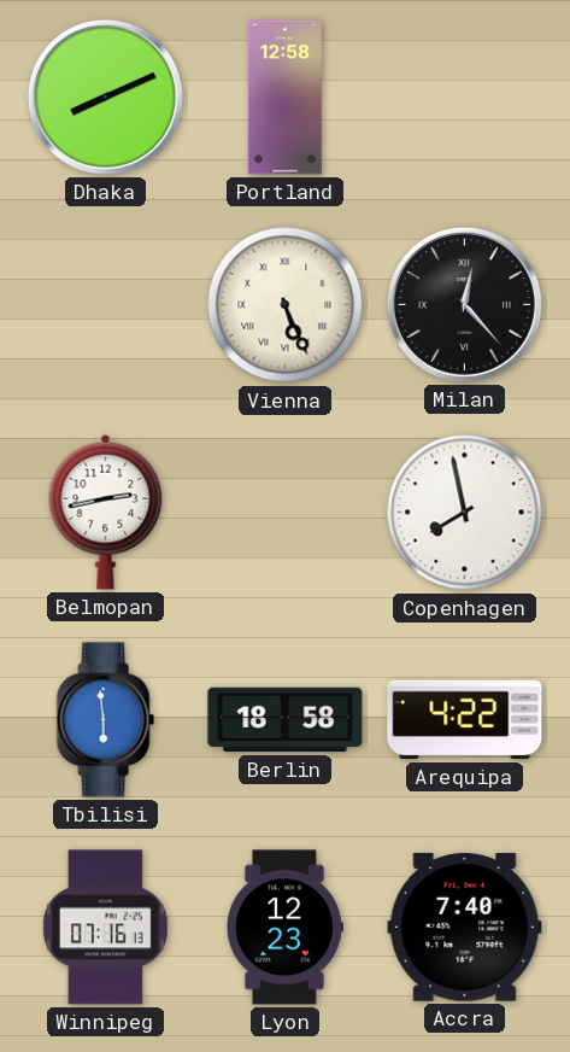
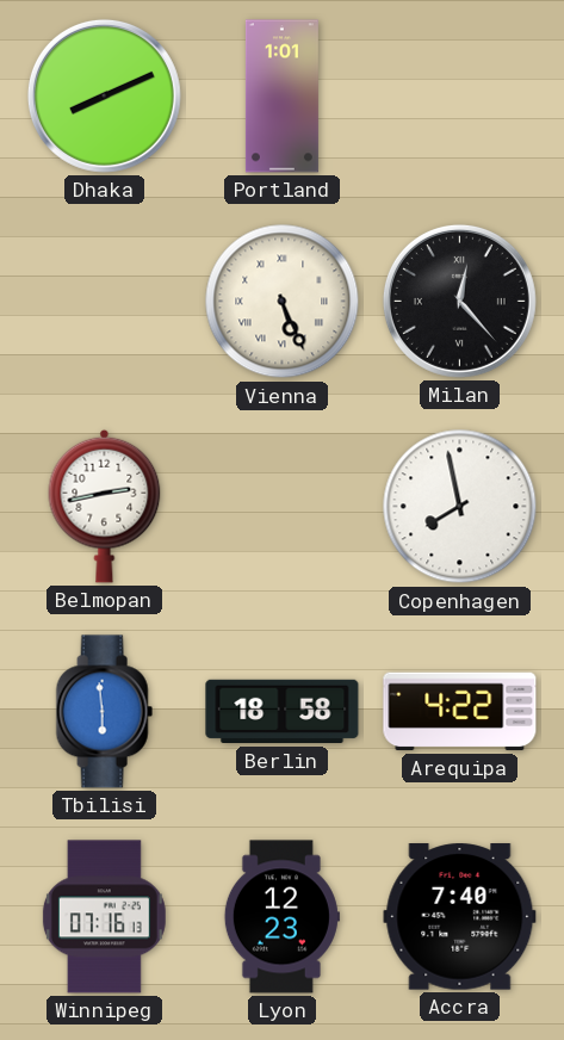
Portland: 12:58 -> 1:01 (281, 97)
